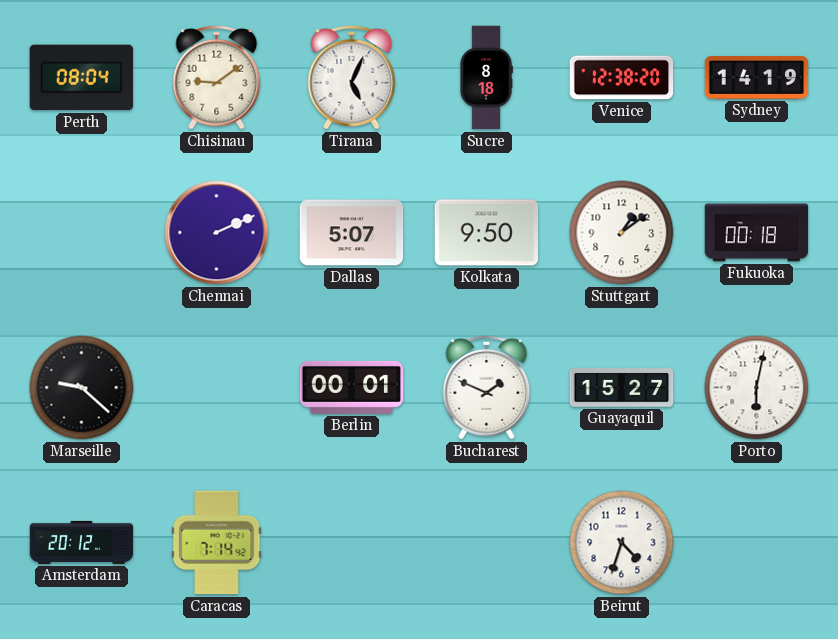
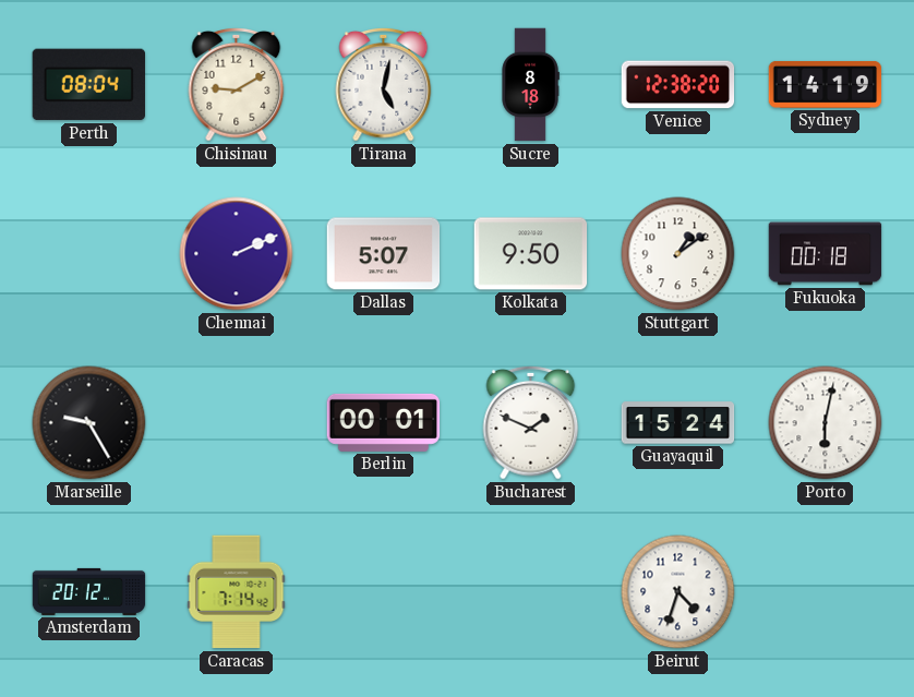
Chisinau: 9:09 -> 9:10 (237, 84)
Tirana: 5:04 -> 5:02 (384, 84)
Marseille: 9:22 -> 9:25 (89, 423)
Guayaquil: 15:27 -> 15:24 (678, 423)
